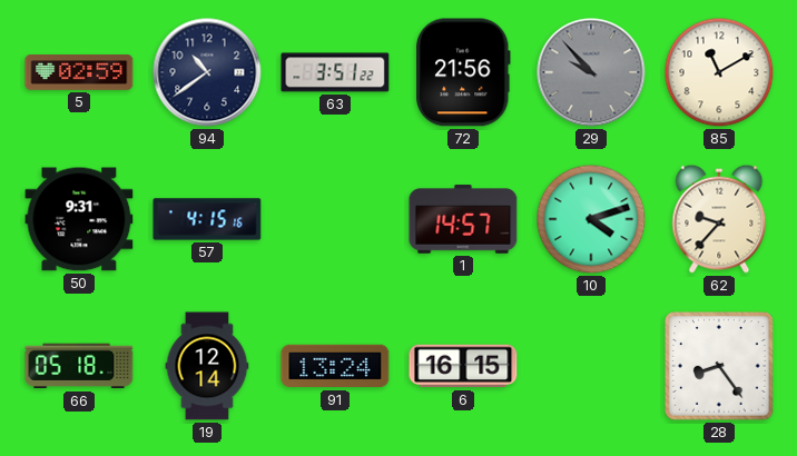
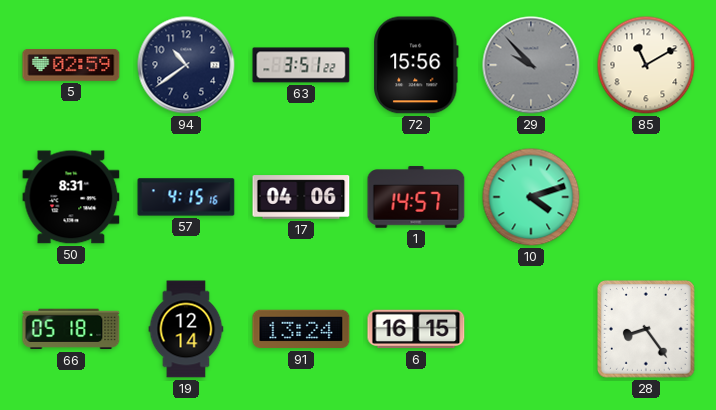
72: 21:56 -> 15:56 (417, 65)
50: 9:31 -> 8:31 (71, 197)
17: none -> 04:06 (301, 197)
62: 9:37 -> none (719, 219)
